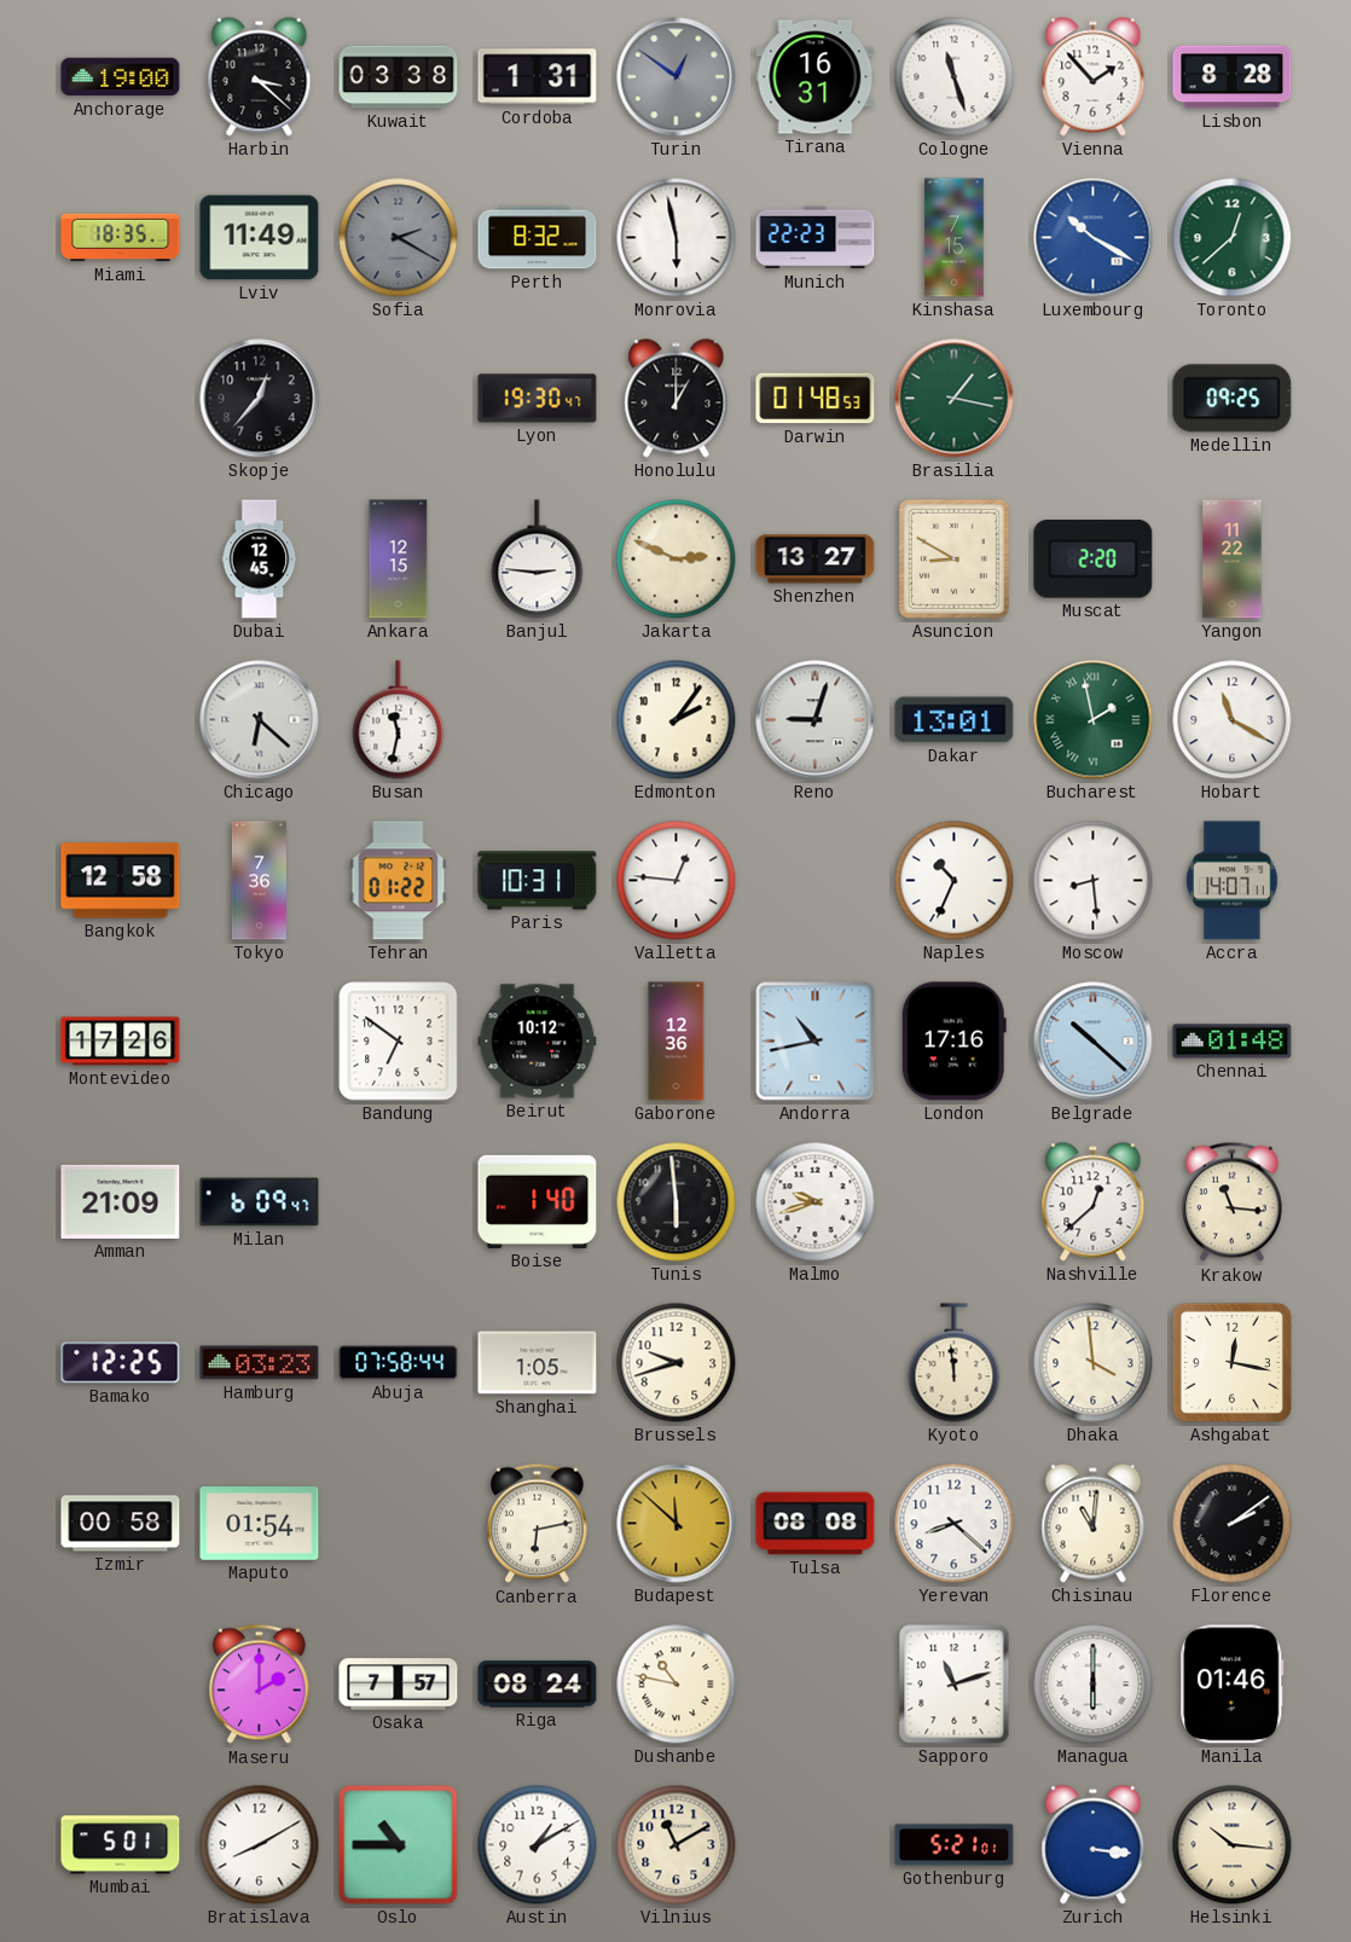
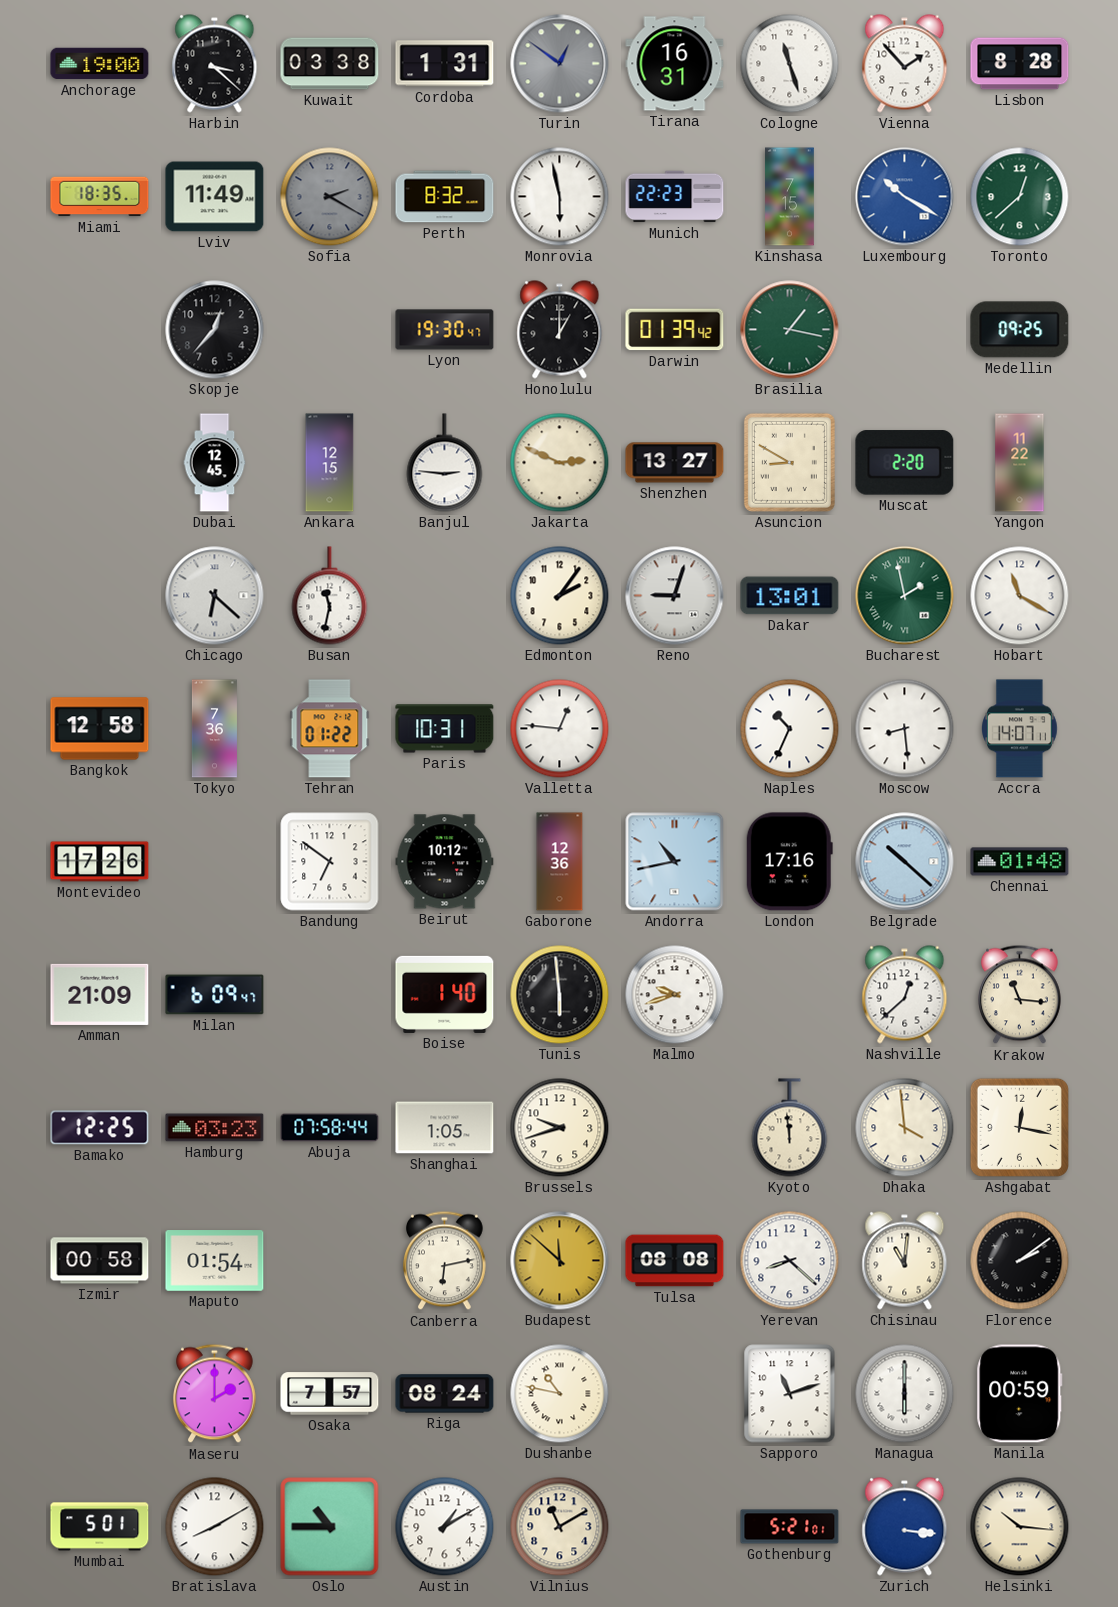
Darwin: 01:48 -> 01:39 (675, 330)
Manila: 01:46 -> 00:59 (1020, 1394)
